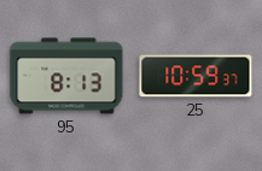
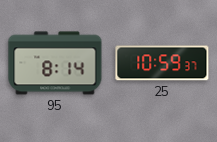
95: 8:13 -> 8:14 (55, 63)
